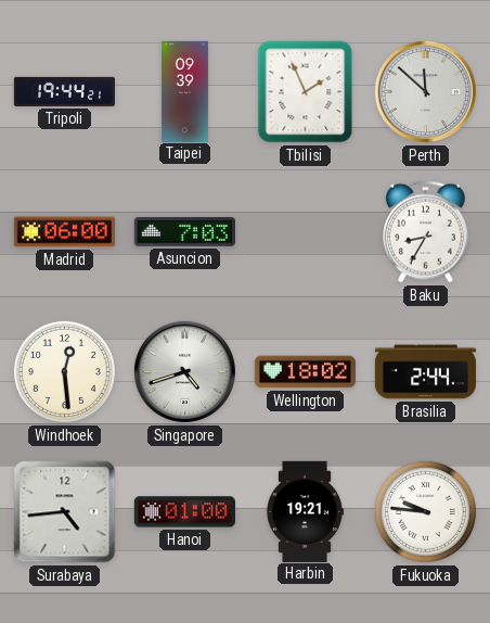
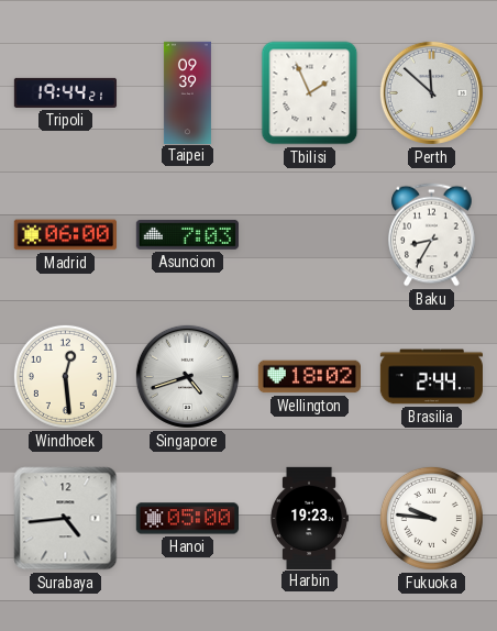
Hanoi: 01:00 -> 05:00 (187, 519)
Harbin: 19:21 -> 19:23 (309, 518)
